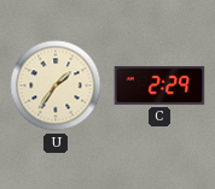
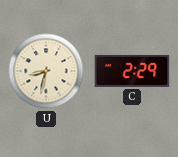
U: 1:36 -> 8:32 (46, 71)
